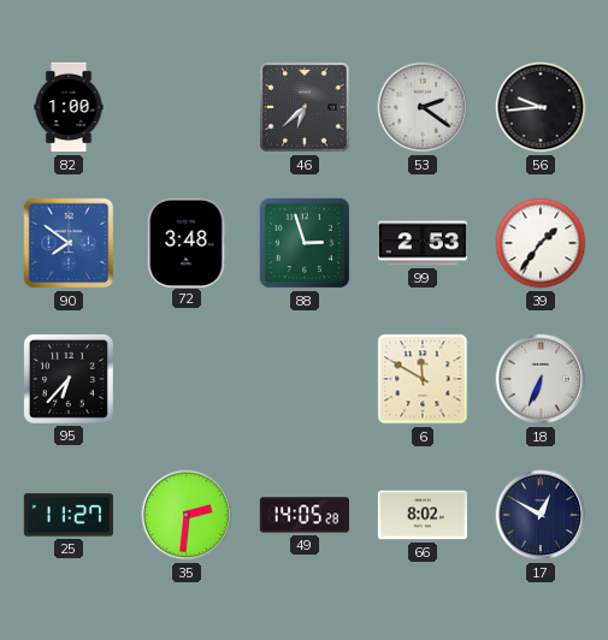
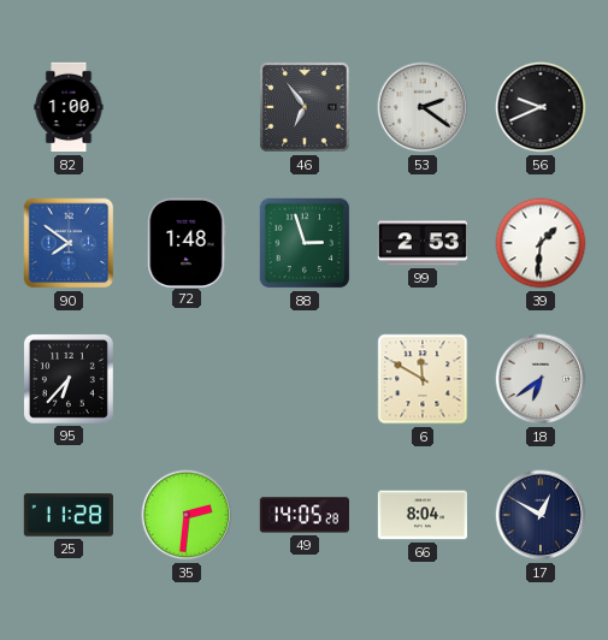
46: 6:38 -> 6:54 (305, 107)
56: 9:44 -> 9:41 (541, 107)
72: 3:48 -> 1:48 (187, 242)
39: 1:36 -> 1:31 (541, 243)
18: 6:34 -> 6:39 (541, 379)
25: 11:27 -> 11:28 (69, 515)
66: 8:02 -> 8:04 (421, 515)
